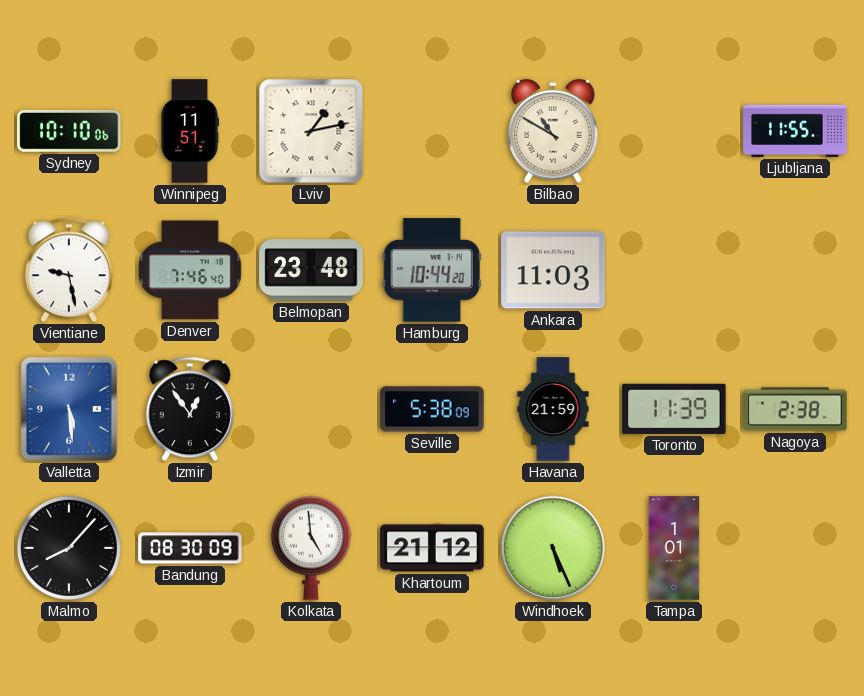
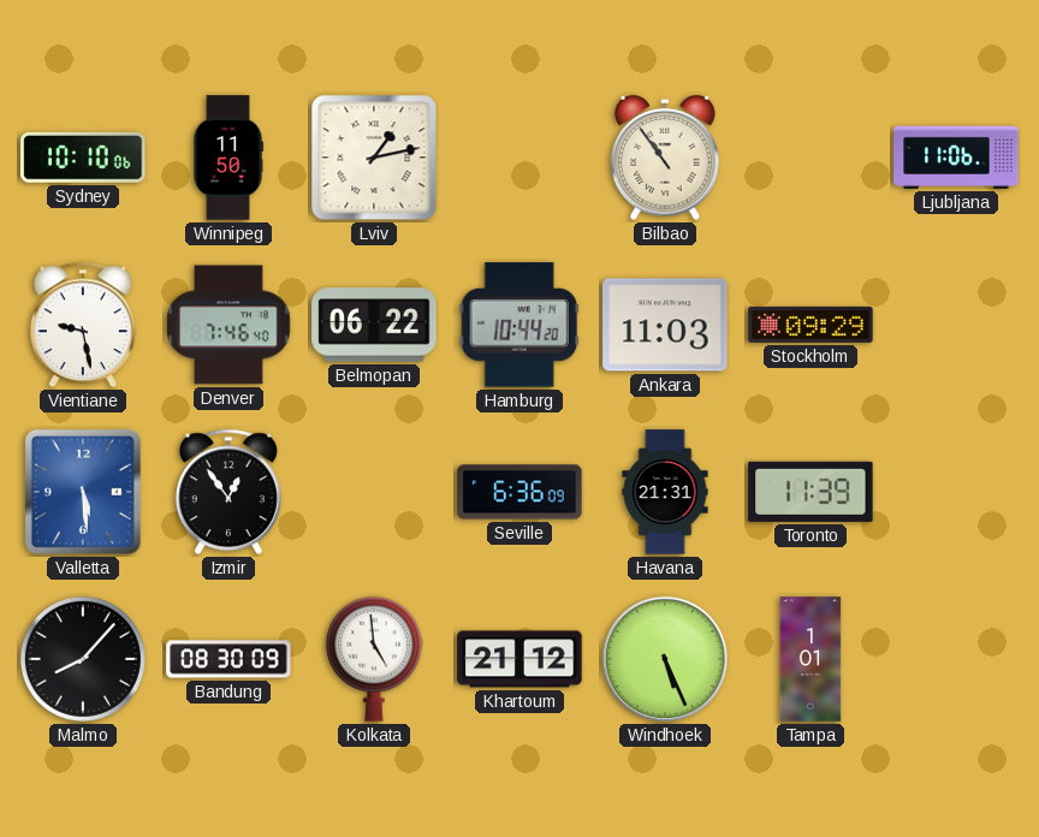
Winnipeg: 11:51 -> 11:50 (227, 158)
Bilbao: 10:50 -> 10:54 (666, 158)
Ljubljana: 11:55 -> 11:06 (956, 158)
Belmopan: 23:48 -> 06:22 (374, 325)
Stockholm: none -> 09:29 (811, 325)
Seville: 5:38 -> 6:36 (519, 492)
Havana: 21:59 -> 21:31 (665, 492)
Nagoya: 2:38 -> none (795, 409)
